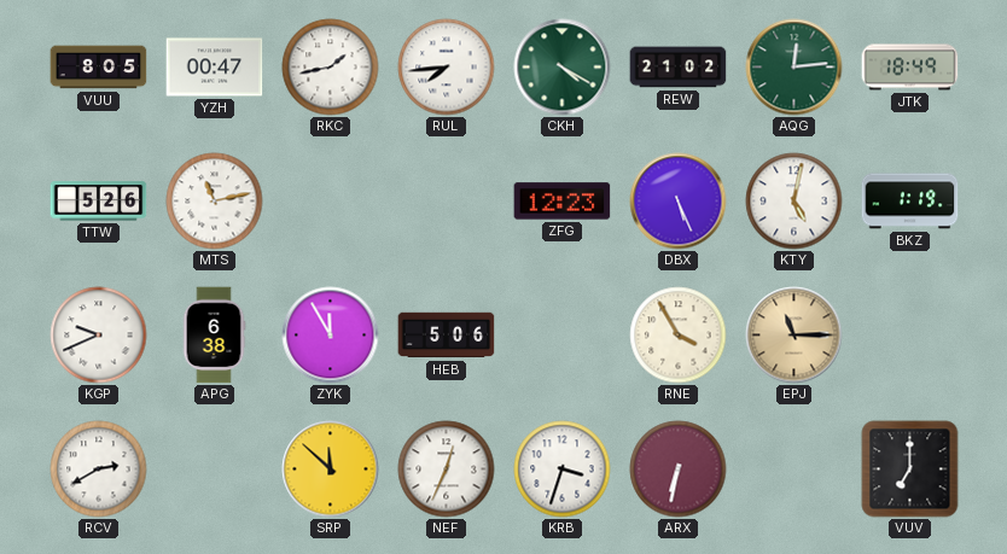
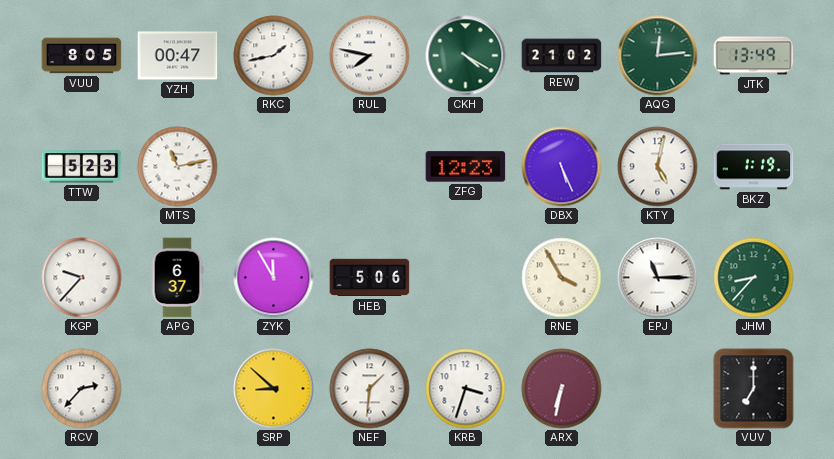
RUL: 7:44 -> 7:47 (370, 56)
JTK: 18:49 -> 13:49 (754, 56)
TTW: 5:26 -> 5:23 (82, 167)
KGP: 9:41 -> 9:37 (82, 278)
APG: 6:38 -> 6:37 (177, 278)
EPJ dial: champagne -> white (658, 278)
JHM: none -> 8:37 (754, 278)
RCV: 2:40 -> 2:37 (82, 389)
SRP: 11:52 -> 8:52 (274, 389)
NEF: 12:34 -> 1:31 (370, 389)
